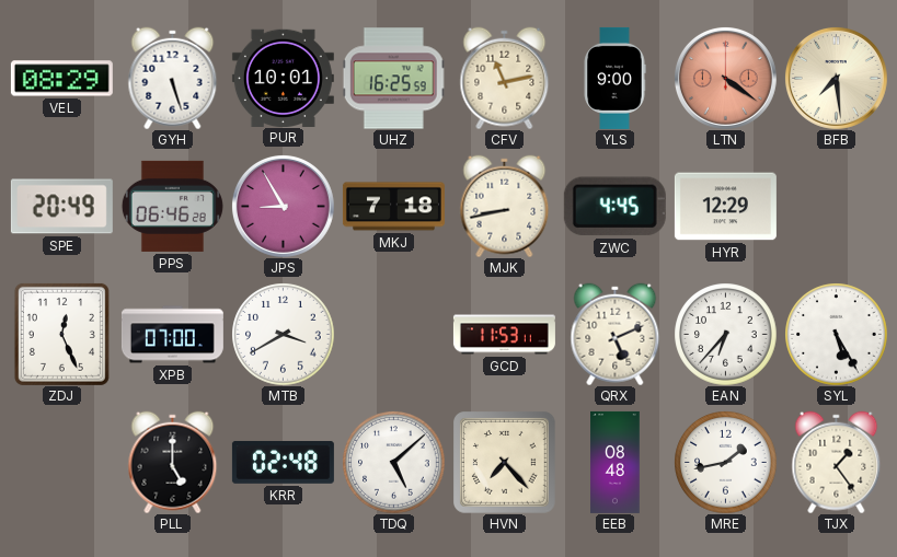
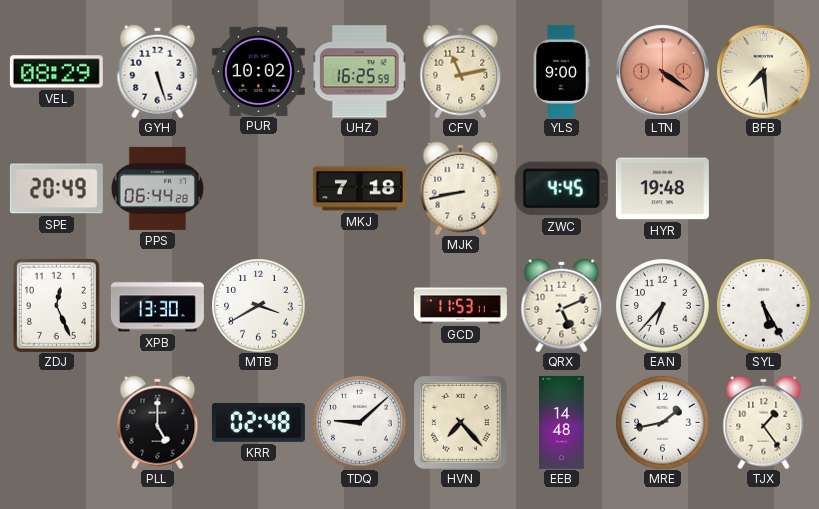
PUR: 10:01 -> 10:02 (258, 71)
PPS: 06:46 -> 06:44 (157, 188)
JPS: 8:55 -> none (283, 206)
HYR: 12:29 -> 19:48 (662, 189)
XPB: 07:00 -> 13:30 (157, 306)
TDQ: 5:08 -> 9:08 (359, 422)
EEB: 08:48 -> 14:48 (562, 422)
